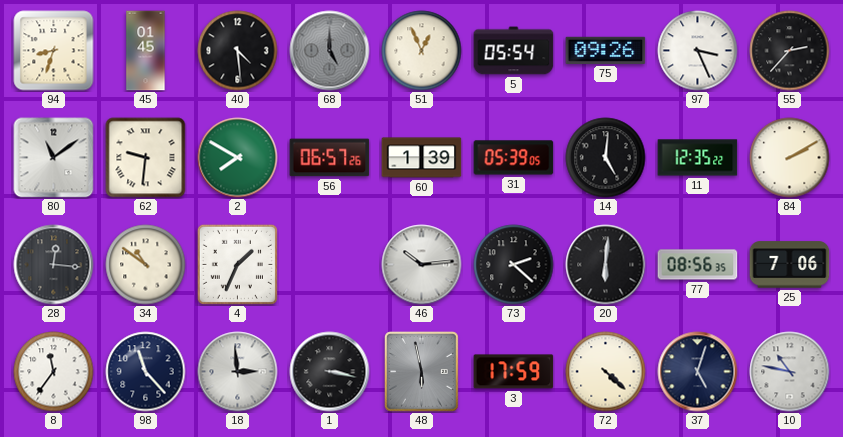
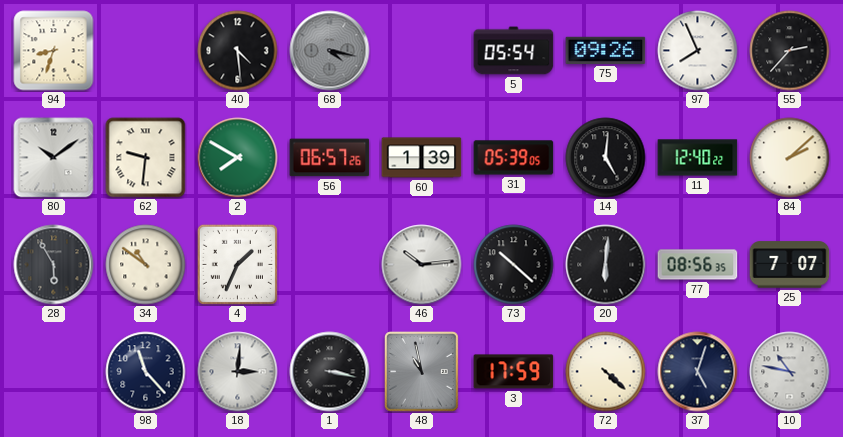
45: 01:45 -> none (146, 51)
68: 5:00 -> 4:17 (330, 51)
51: 12:56 -> none (422, 51)
97: 3:26 -> 7:56 (698, 51)
80: 11:09 -> 10:09 (54, 158)
11: 12:35 -> 12:40 (698, 158)
84: 2:10 -> 2:08 (790, 158)
28: 12:16 -> 5:55 (54, 265)
73: 2:22 -> 10:22 (514, 265)
25: 7:06 -> 7:07 (790, 265)
8: 11:36 -> none (54, 372)
18: 2:59 -> 3:01 (238, 372)
48: 5:58 -> 10:58 (422, 372)
